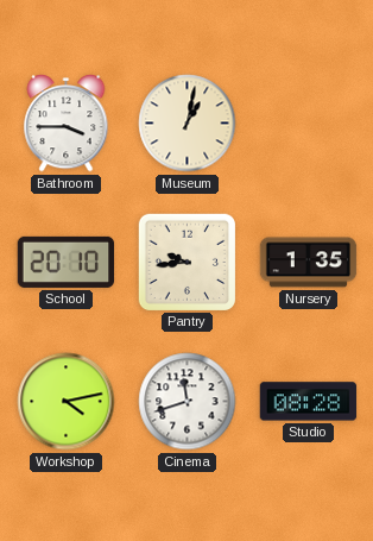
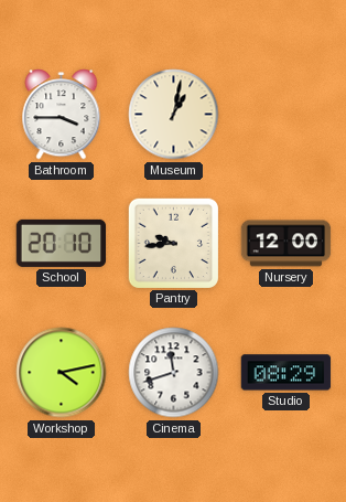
Nursery: 1:35 -> 12:00 (286, 244)
Studio: 08:28 -> 08:29 (286, 373)
